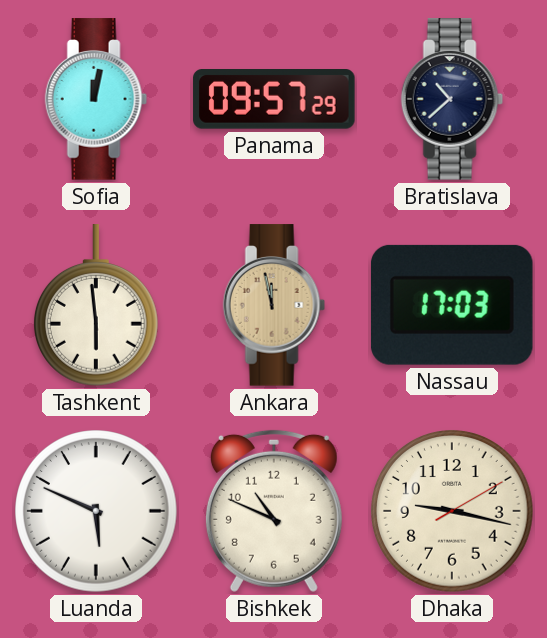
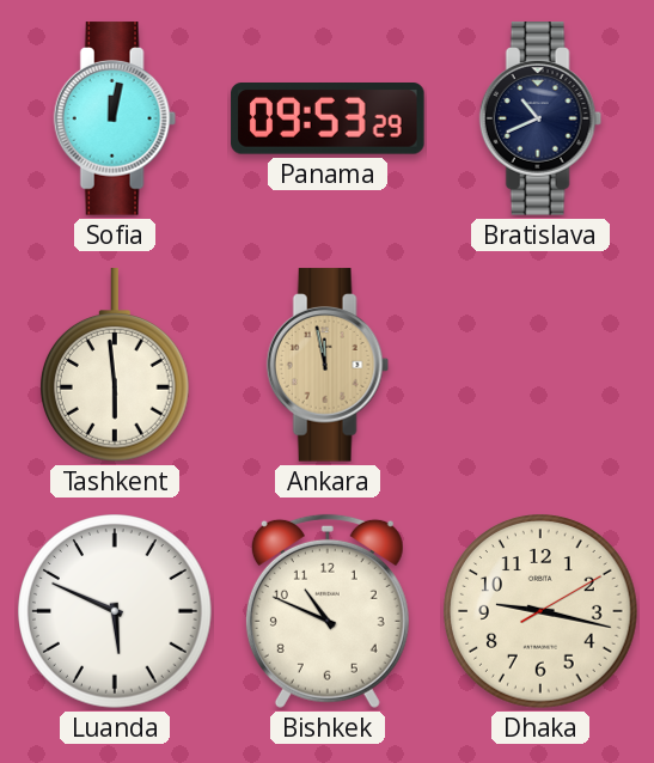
Panama: 09:57 -> 09:53 (328, 120)
Bratislava: 10:38 -> 10:41 (540, 118)
Nassau: 17:03 -> none (452, 305)
